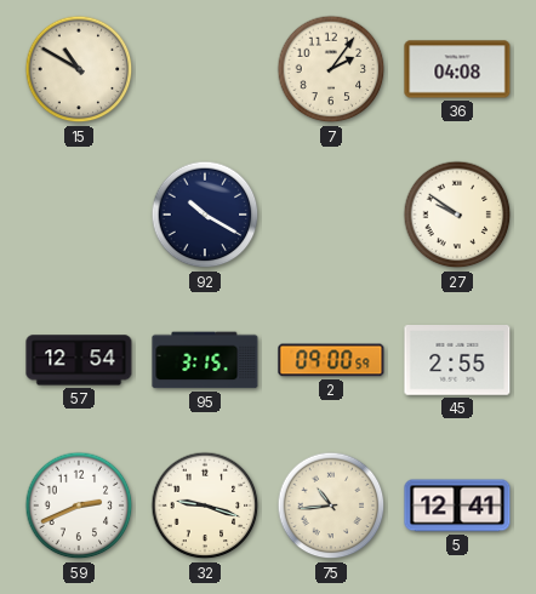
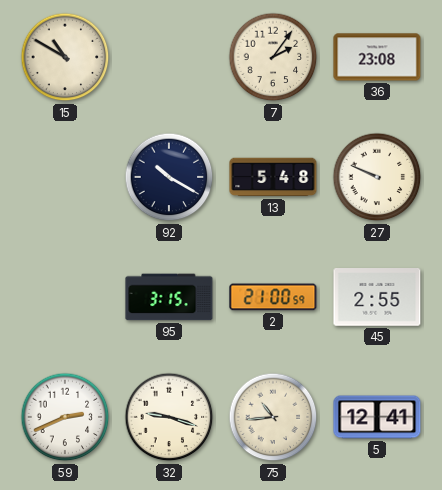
36: 04:08 -> 23:08 (377, 57)
13: none -> 5:48 (273, 177)
27: 9:51 -> 9:49 (377, 177)
57: 12:54 -> none (79, 360)
2: 09:00 -> 21:00 (273, 297)
